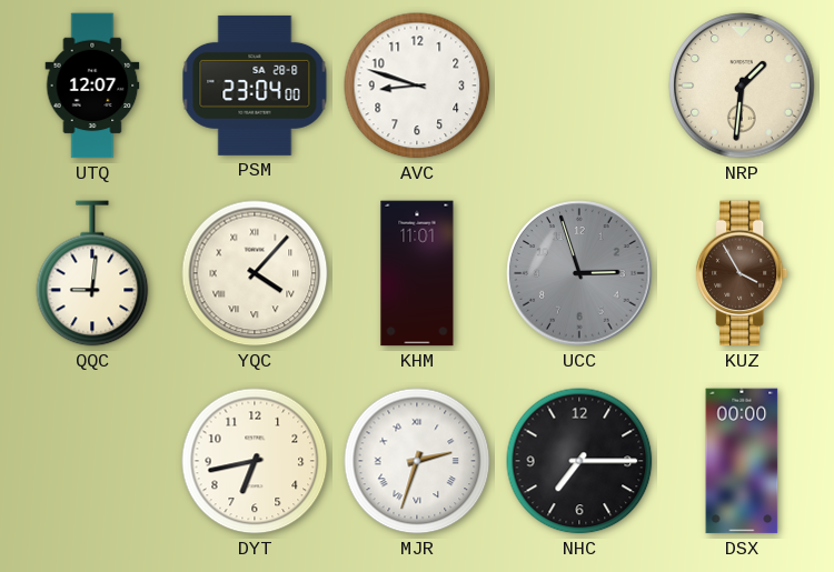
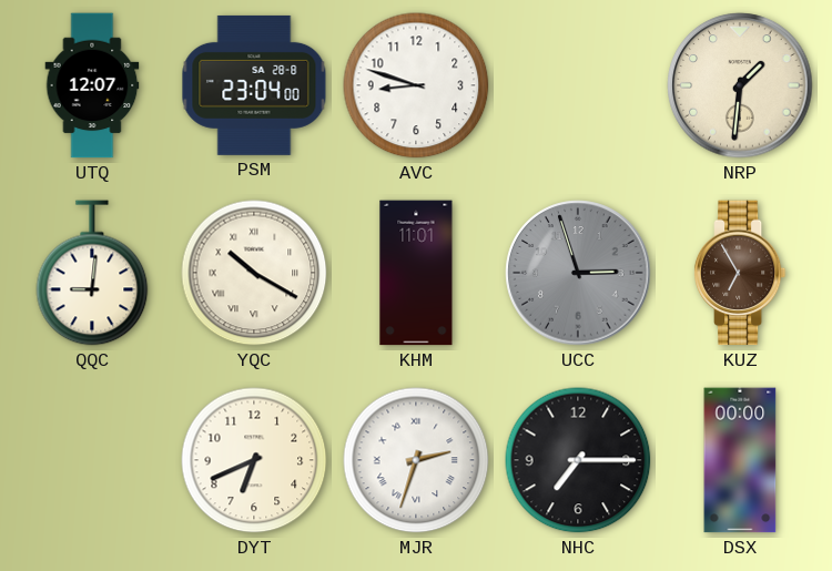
YQC: 4:07 -> 10:20 (254, 273)
KUZ: 3:55 -> 6:55 (740, 273)
DYT: 6:43 -> 6:41 (254, 460)
